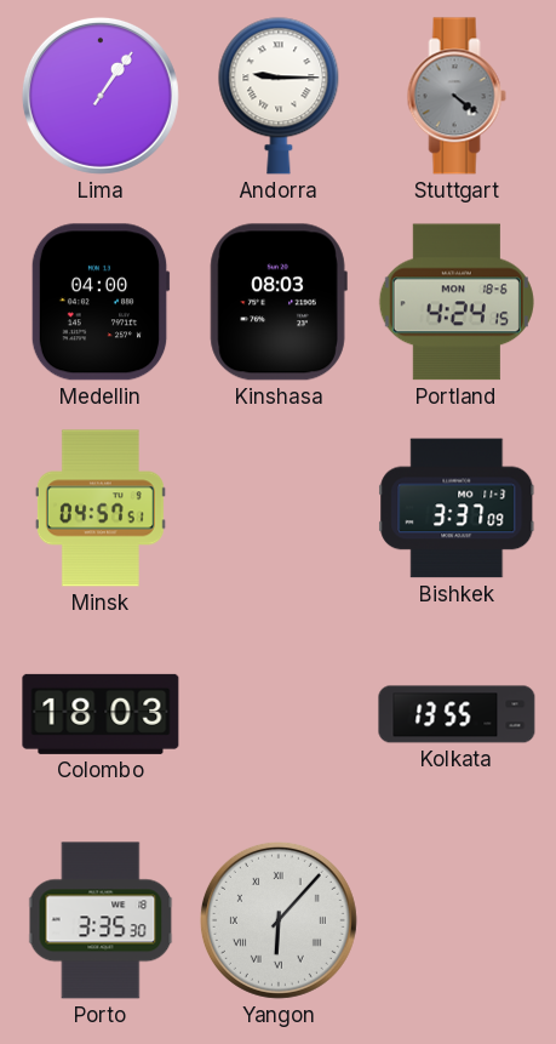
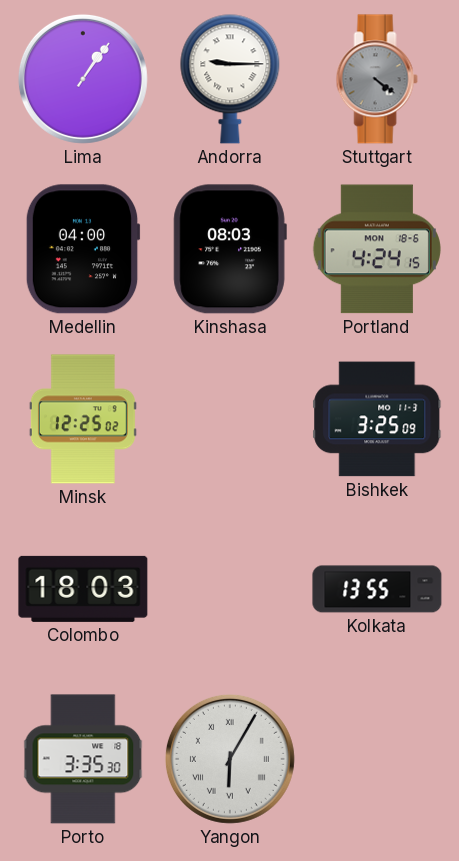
Minsk: 04:57 -> 12:25 (83, 419)
Bishkek: 3:37 -> 3:25 (377, 419)
Yangon: 6:07 -> 6:05 (230, 759)
